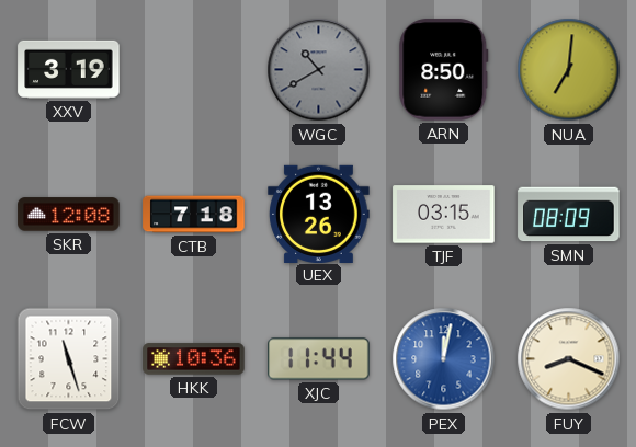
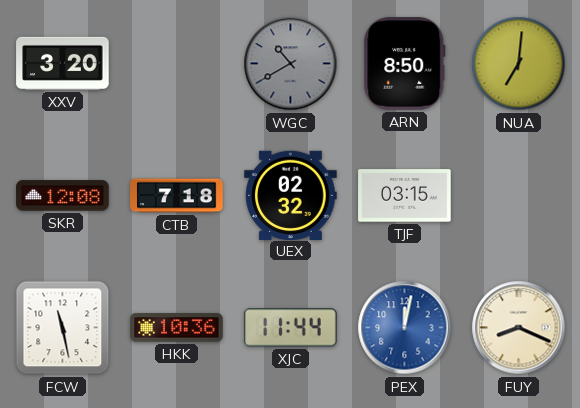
XXV: 3:19 -> 3:20 (63, 63)
UEX: 13:26 -> 02:32 (291, 195)
SMN: 08:09 -> none (569, 215)
FCW: 11:27 -> 11:28 (63, 328)
